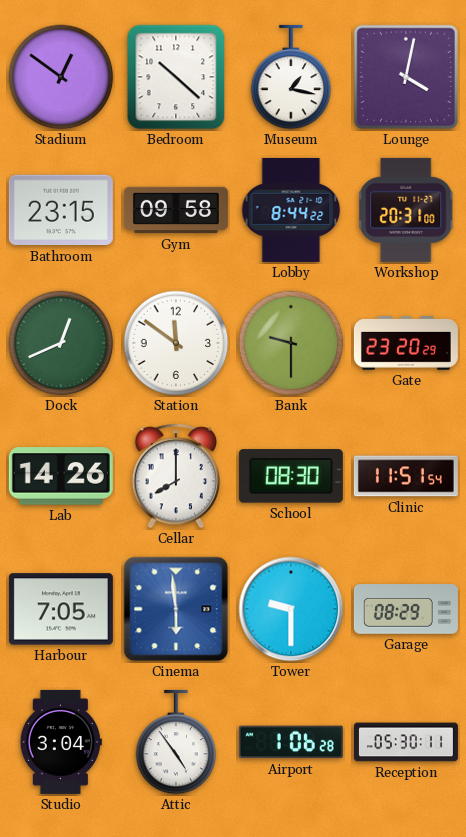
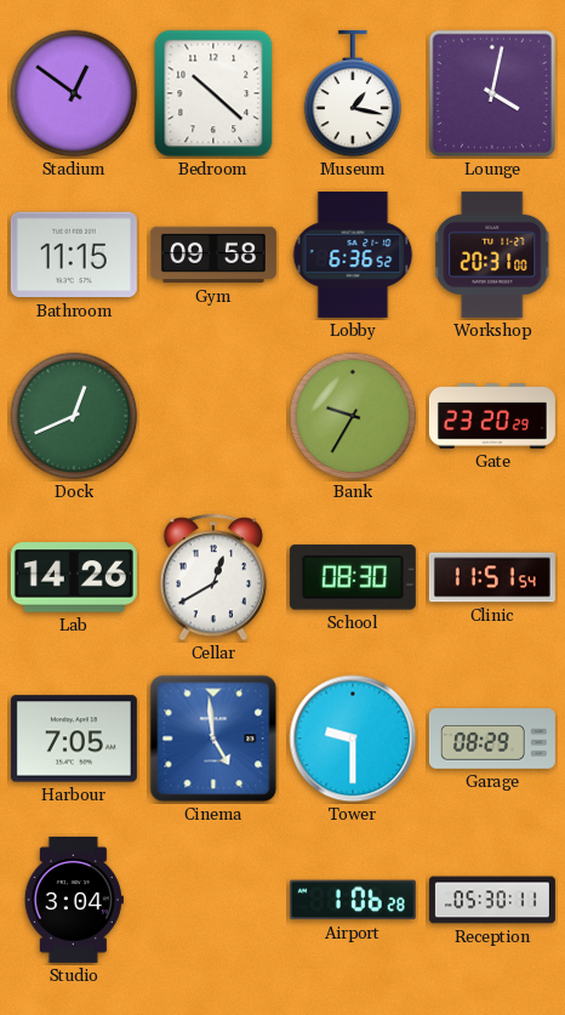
Bathroom: 23:15 -> 11:15 (74, 255)
Lobby: 8:44 -> 6:36 (353, 255)
Station: 11:51 -> none (176, 343)
Bank: 9:30 -> 9:35 (353, 416)
Cellar: 8:00 -> 12:40 (212, 577)
Cinema: 5:59 -> 4:59 (213, 739)
Attic: 4:54 -> none (176, 742)
